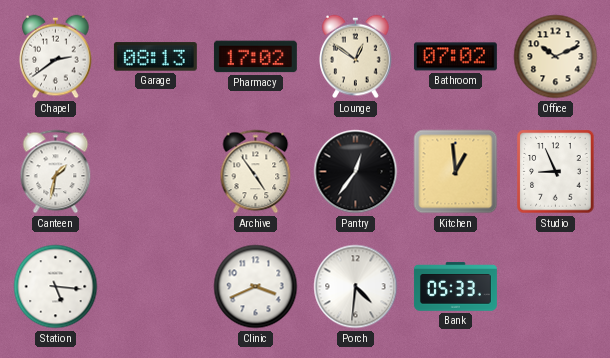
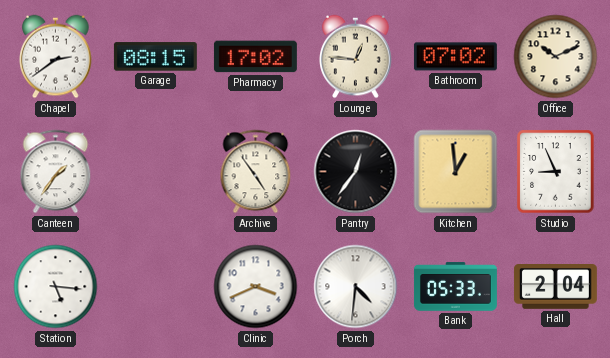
Garage: 08:13 -> 08:15 (155, 57)
Lounge: 12:51 -> 12:46 (356, 57)
Canteen: 1:32 -> 1:36 (56, 172)
Hall: none -> 2:04 (555, 287)
